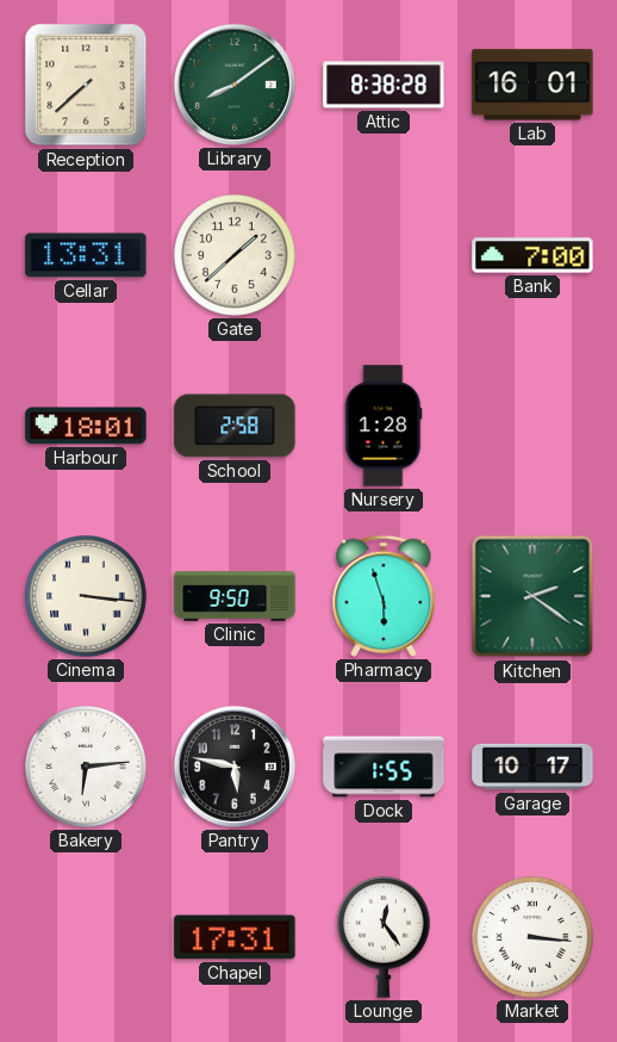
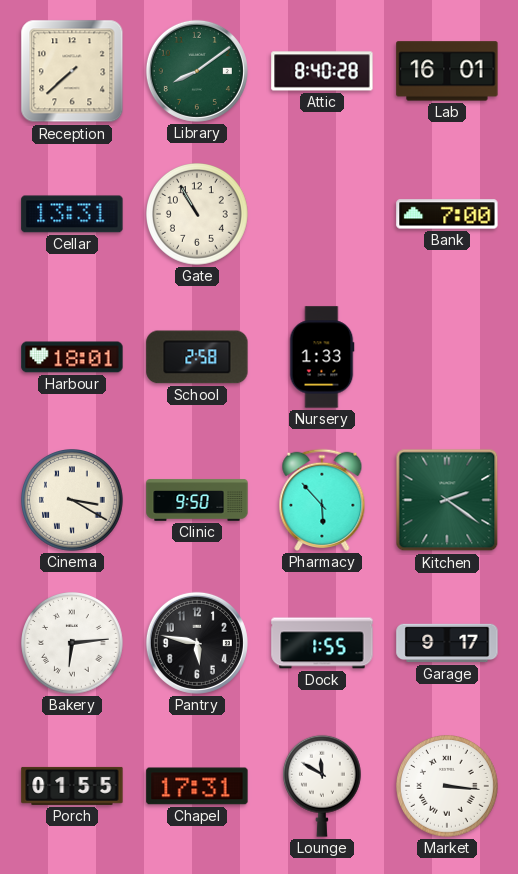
Attic: 8:38 -> 8:40 (322, 71)
Gate: 1:38 -> 10:55 (198, 215)
Nursery: 1:28 -> 1:33 (322, 357)
Cinema: 3:16 -> 3:20 (73, 501)
Pharmacy: 5:57 -> 5:53 (322, 500)
Garage: 10:17 -> 9:17 (447, 643)
Porch: none -> 01:55 (72, 786)
Lounge: 12:24 -> 11:50 (322, 786)
